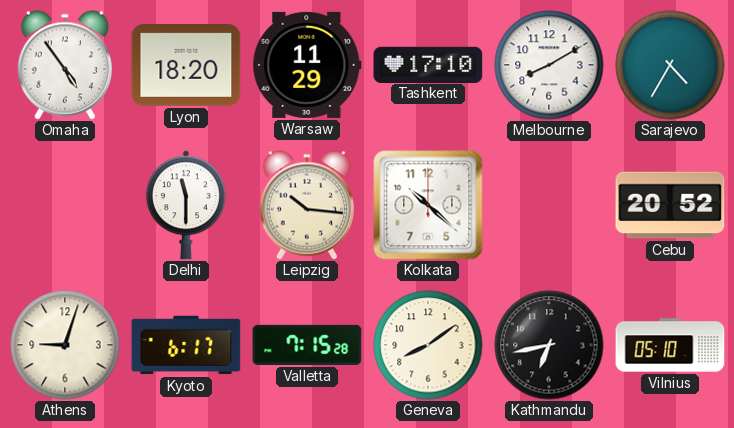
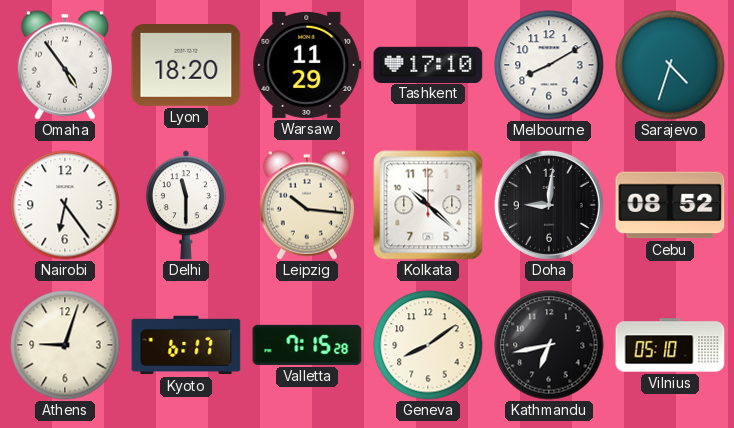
Sarajevo: 4:35 -> 4:33 (670, 65)
Nairobi: none -> 6:24 (65, 205)
Doha: none -> 9:01 (549, 205)
Cebu: 20:52 -> 08:52 (670, 205)
